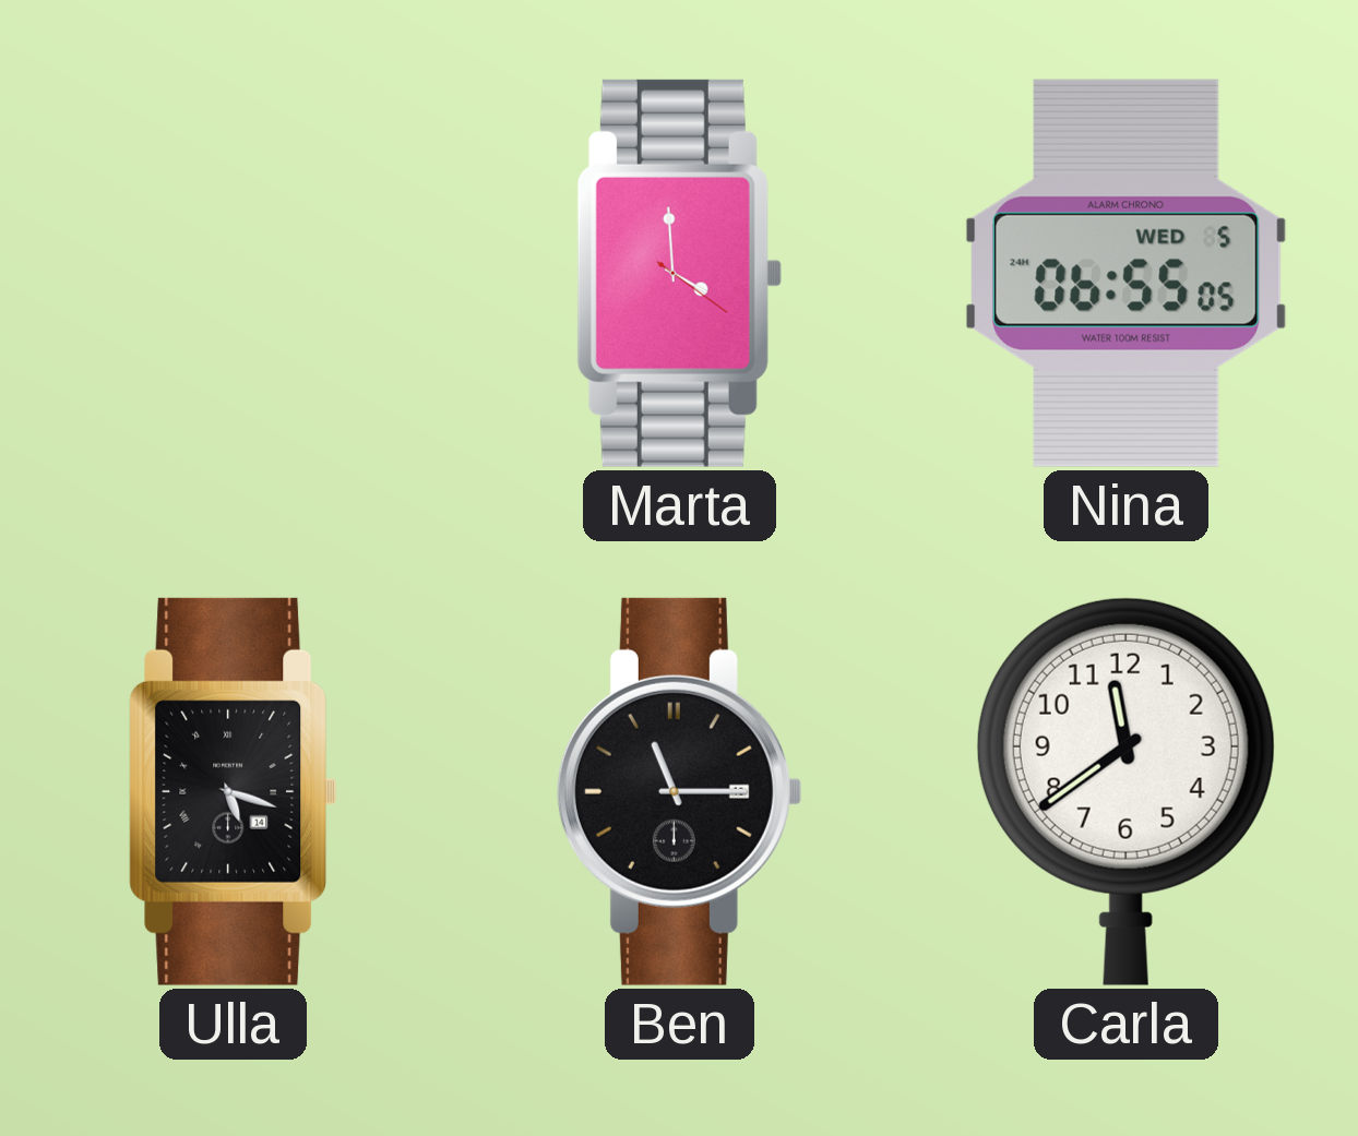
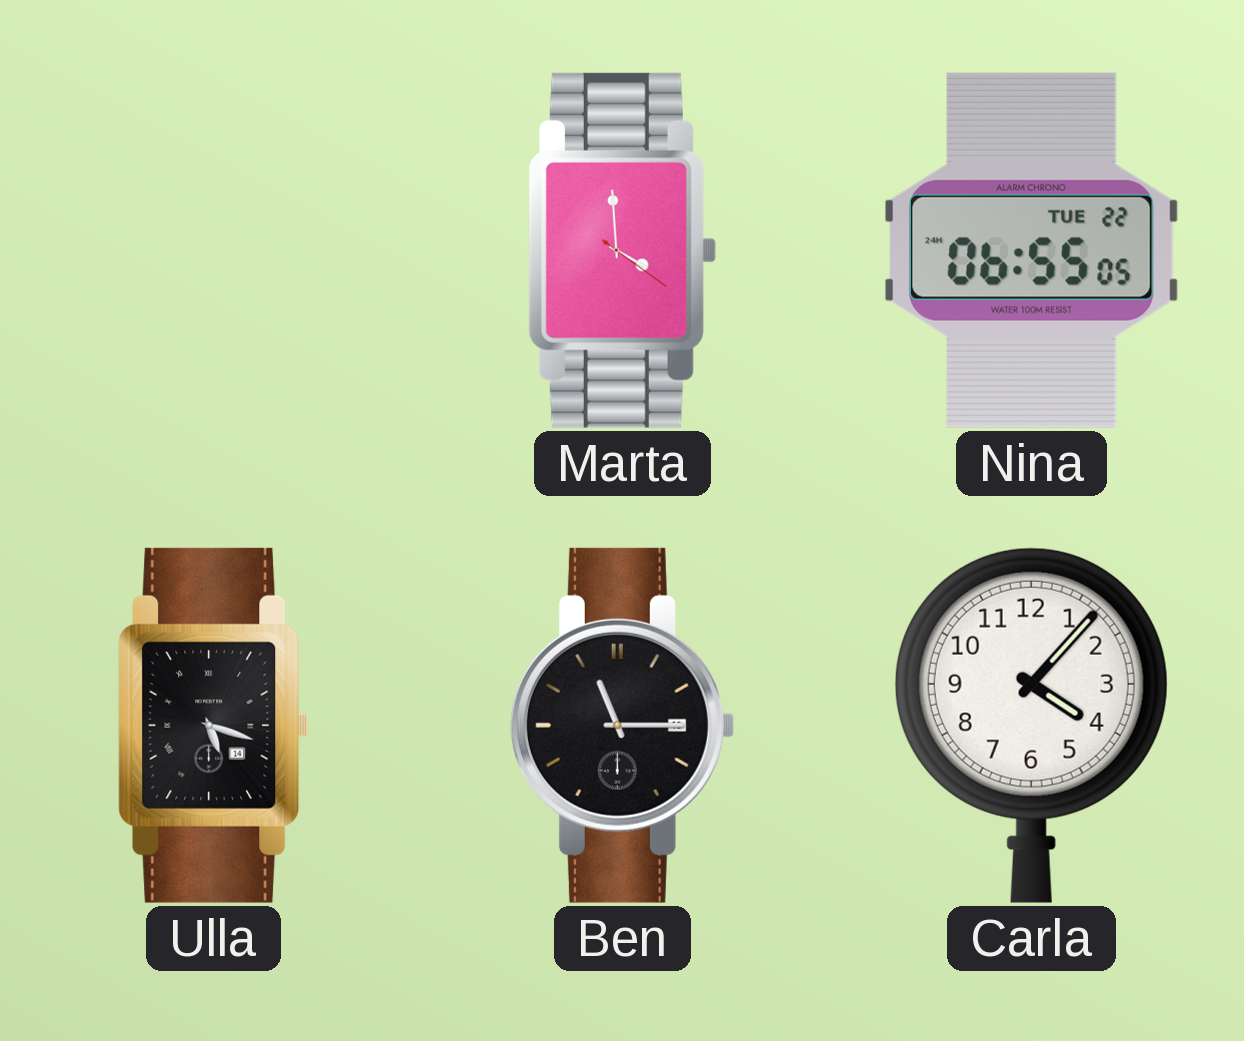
Nina date: WED 5 -> TUE 22 (1031, 250)
Carla: 11:39 -> 4:07 (1031, 725)
